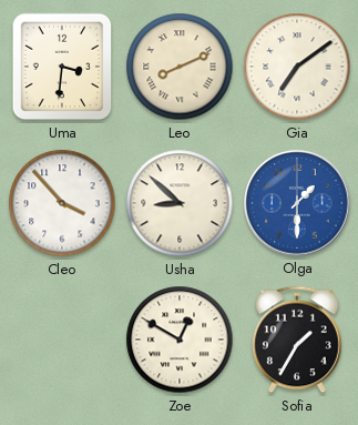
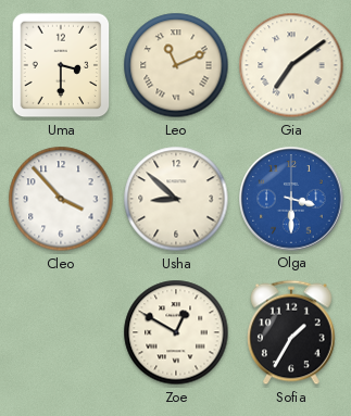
Uma: 3:31 -> 3:30 (61, 65)
Leo: 8:11 -> 11:11 (176, 65)
Olga: 1:30 -> 3:30 (291, 199)
